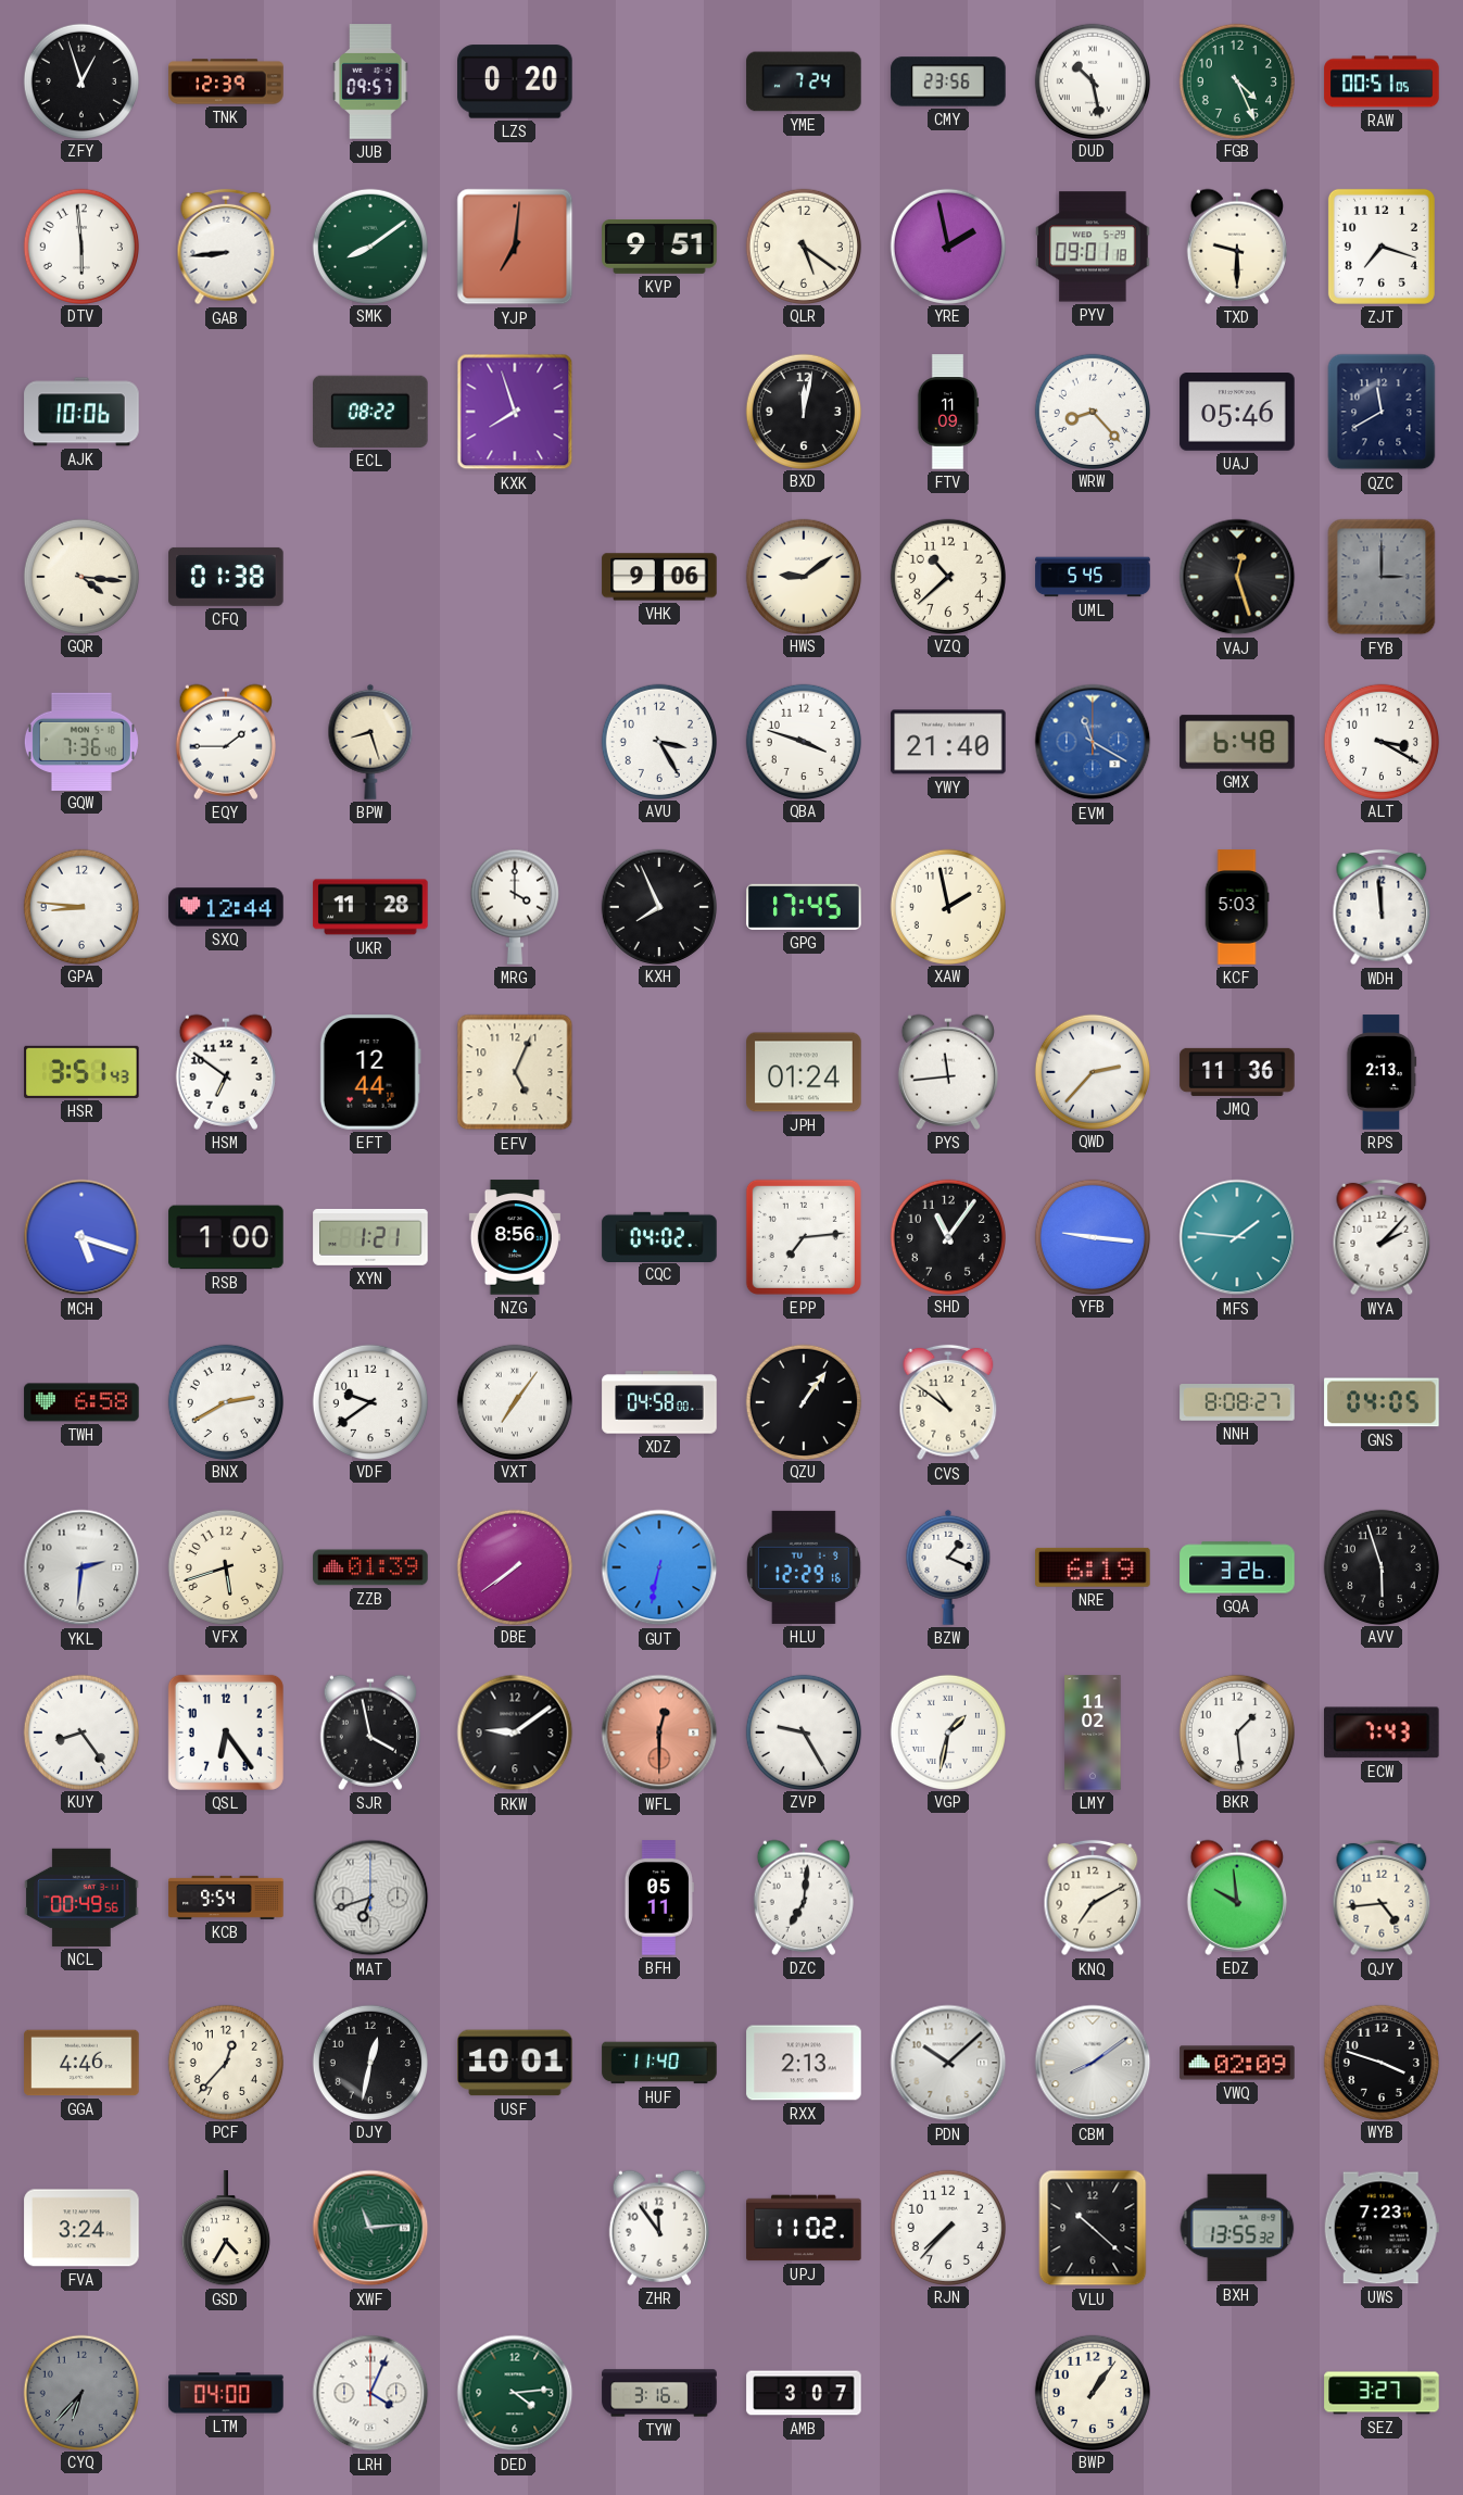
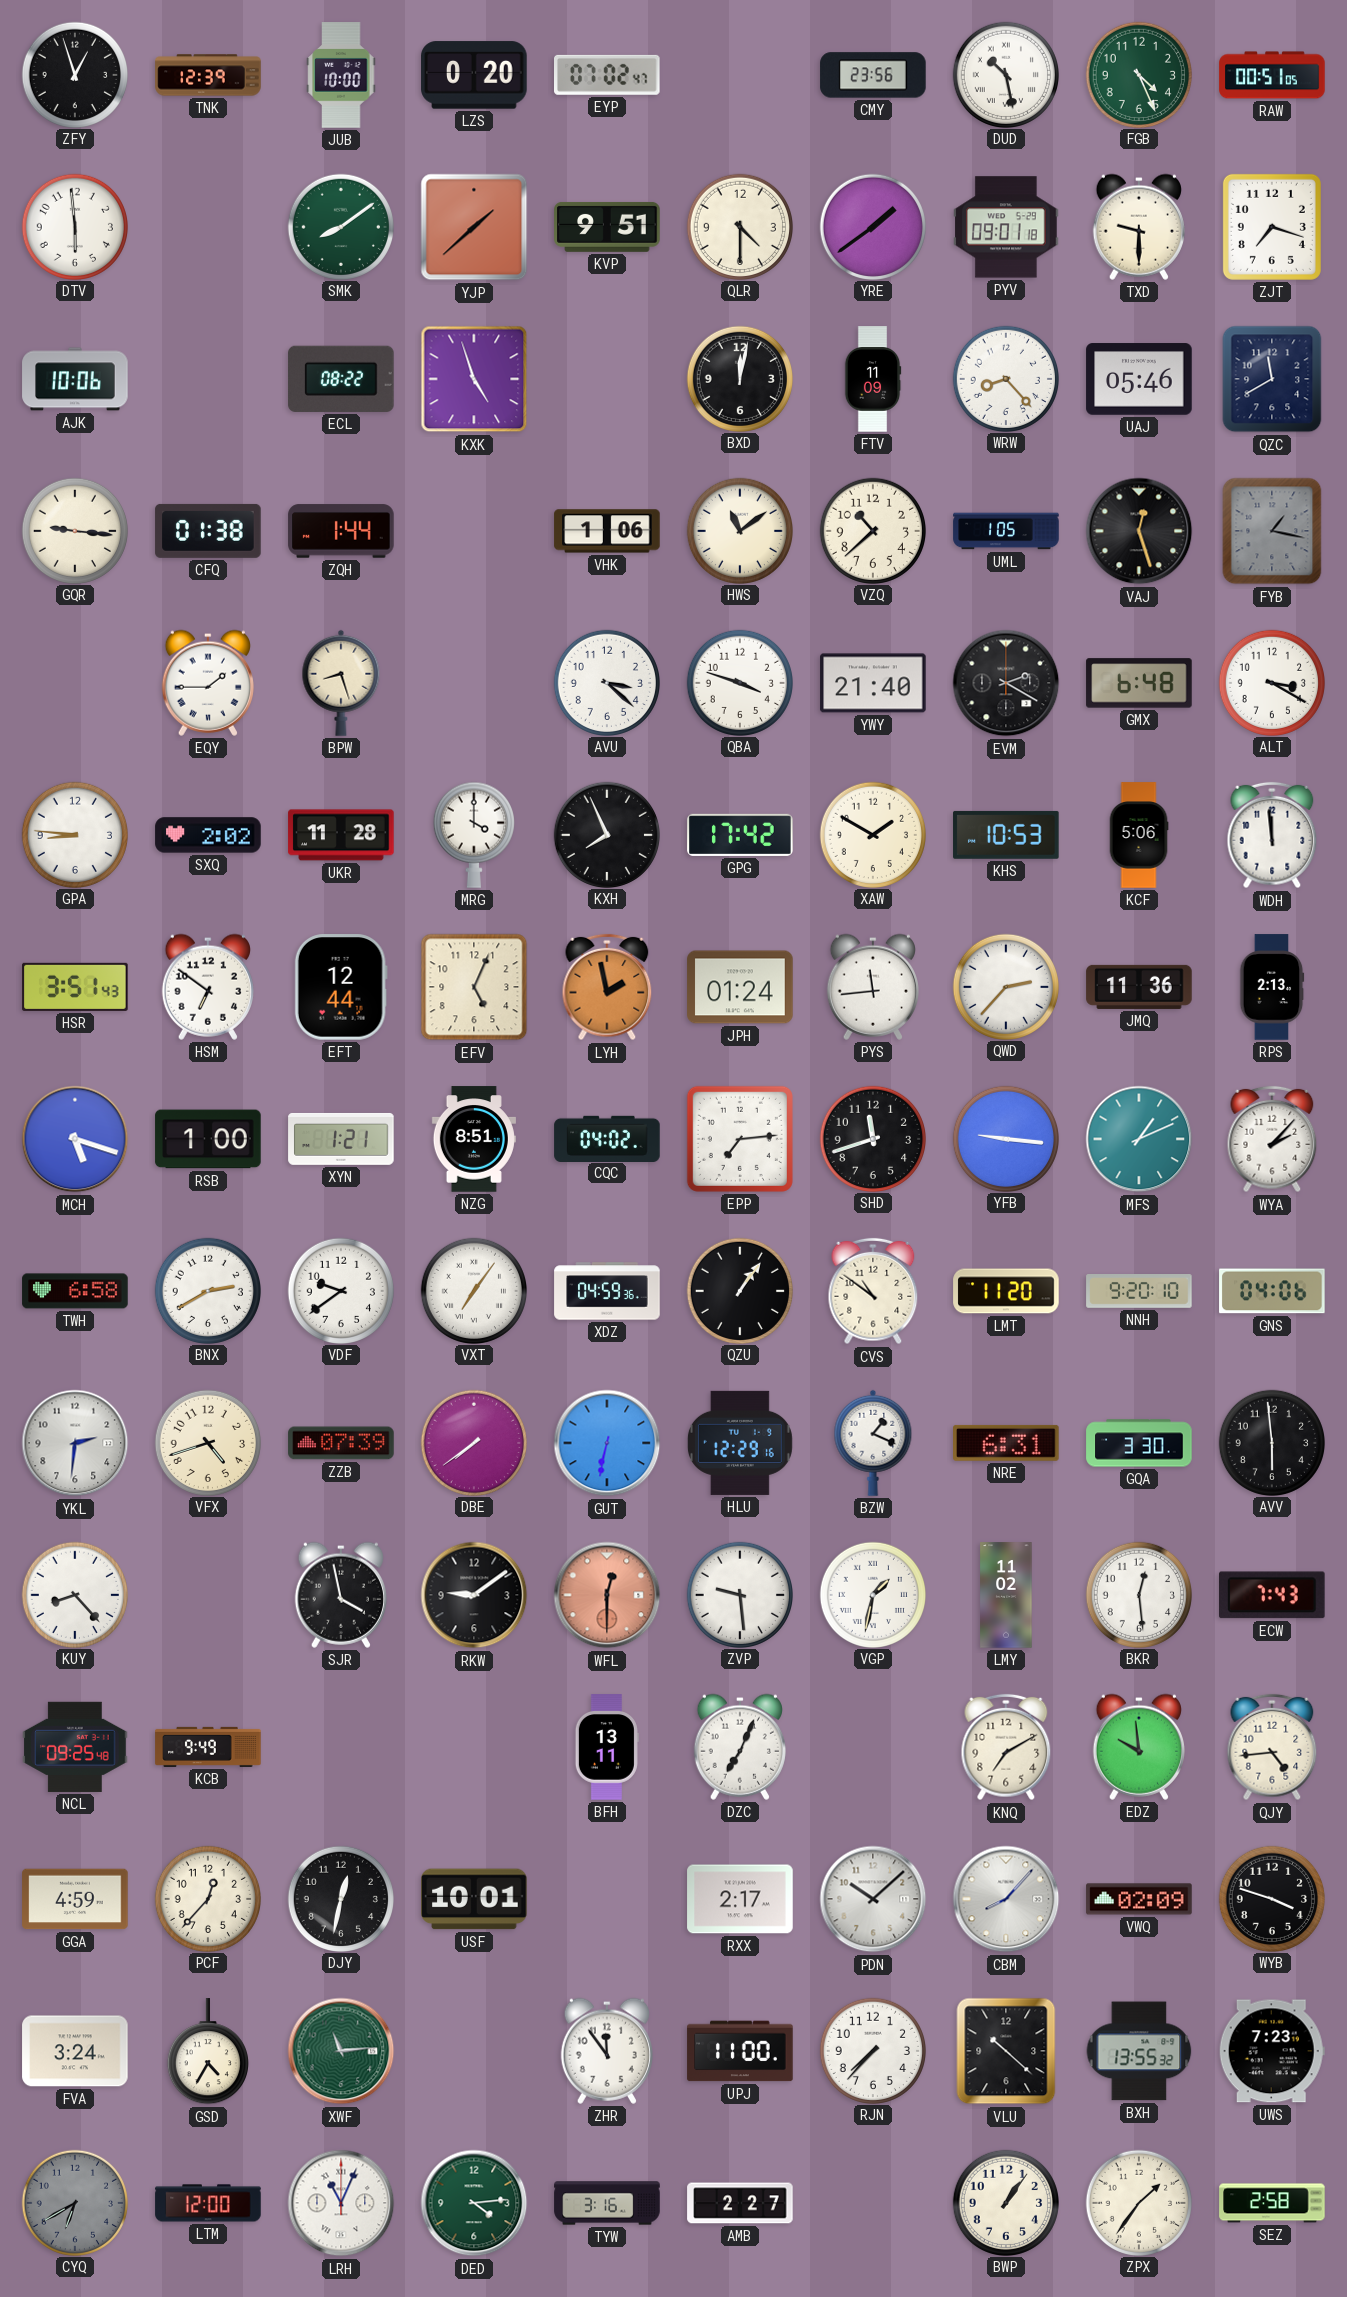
JUB: 09:57 -> 10:00 (341, 75)
EYP: none -> 07:02 (607, 75)
YME: 7:24 -> none (804, 81)
GAB: 8:44 -> none (226, 247)
YJP: 7:01 -> 1:38 (474, 227)
QLR: 5:21 -> 4:30 (739, 226)
YRE: 1:58 -> 1:39 (872, 226)
KXK: 7:57 -> 4:57 (474, 379)
GQR: 4:16 -> 9:16 (74, 530)
ZQH: none -> 1:44 (341, 531)
VHK: 9:06 -> 1:06 (607, 531)
HWS: 9:09 -> 11:09 (739, 530)
UML: 5:45 -> 1:05 (1006, 531)
FYB: 3:00 -> 1:17 (1272, 531)
GQW: 7:36 -> none (81, 741)
AVU: 3:25 -> 3:22 (606, 682)
EVM: 11:20 -> 2:20 (1006, 683)
EVM dial: blue -> black (1006, 683)
SXQ: 12:44 -> 2:02 (208, 835)
GPG: 17:45 -> 17:42 (740, 835)
XAW: 1:58 -> 1:50 (872, 834)
KHS: none -> 10:53 (1006, 835)
KCF: 5:03 -> 5:06 (1139, 835)
LYH: none -> 1:58 (607, 987)
NZG: 8:56 -> 8:51 (474, 1139)
SHD: 11:06 -> 11:42 (872, 1138)
MFS: 1:46 -> 1:11 (1139, 1139)
XDZ: 04:58 -> 04:59 (607, 1291)
LMT: none -> 11:20 (1006, 1291)
NNH: 8:08 -> 9:20 (1139, 1292)
GNS: 04:05 -> 04:06 (1272, 1291)
VFX: 5:42 -> 4:42 (207, 1442)
ZZB: 01:39 -> 07:39 (341, 1443)
NRE: 6:19 -> 6:31 (1006, 1443)
GQA: 3:26 -> 3:30 (1139, 1443)
AVV: 5:57 -> 5:59 (1271, 1442)
KUY: 8:24 -> 8:23 (74, 1594)
QSL: 6:24 -> none (226, 1732)
ZVP: 9:25 -> 9:29 (739, 1594)
BKR: 1:29 -> 12:29 (1138, 1594)
NCL: 00:49 -> 09:25 (75, 1747)
KCB: 9:54 -> 9:49 (208, 1747)
MAT: 6:42 -> none (370, 1898)
BFH: 05:11 -> 13:11 (607, 1747)
DZC: 7:01 -> 7:04 (740, 1747)
GGA: 4:46 -> 4:59 (75, 1899)
HUF: 11:40 -> none (659, 2063)
RXX: 2:13 -> 2:17 (740, 1899)
CBM: 8:09 -> 8:07 (1006, 1899)
UPJ: 11:02 -> 11:00 (740, 2051)
CYQ: 6:37 -> 6:40 (74, 2202)
LTM: 04:00 -> 12:00 (208, 2203)
LRH: 4:04 -> 11:04 (341, 2203)
AMB: 3:07 -> 2:27 (740, 2203)
ZPX: none -> 1:36 (1138, 2202)
SEZ: 3:27 -> 2:58 (1272, 2203)
